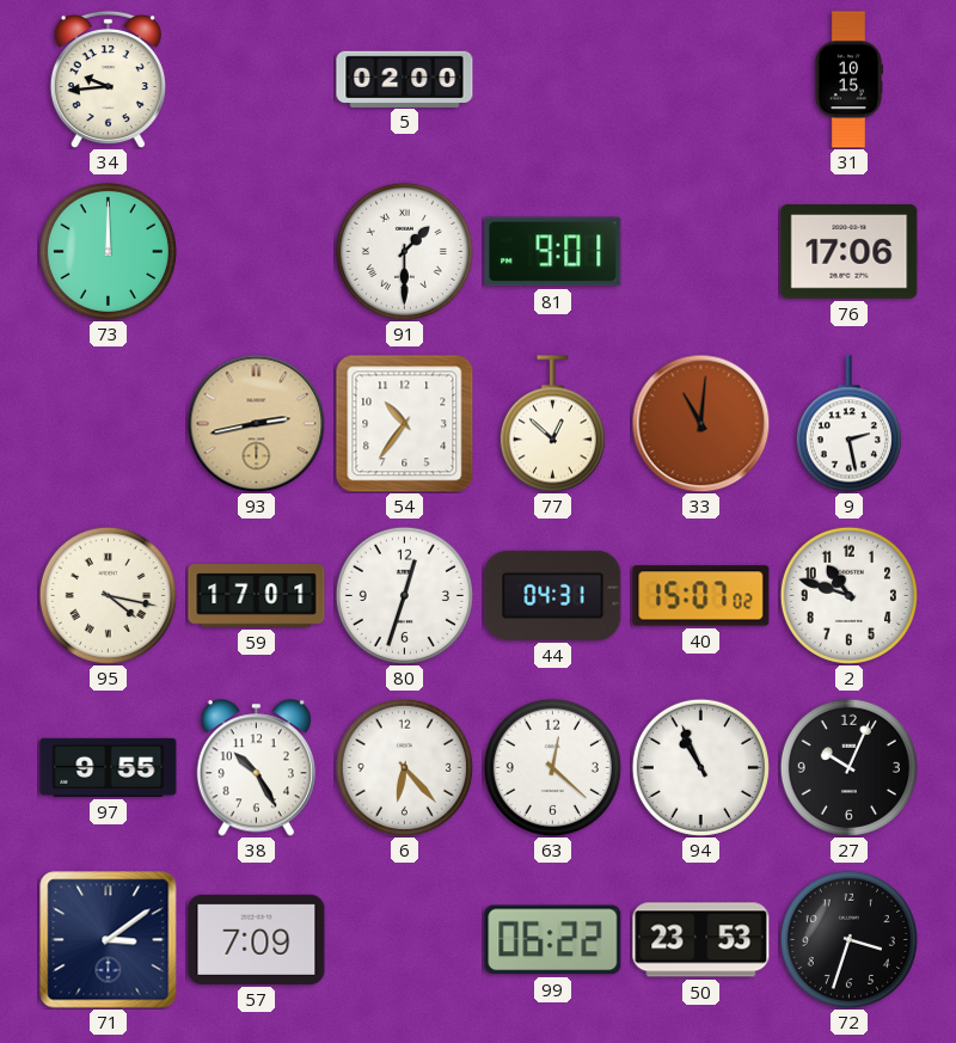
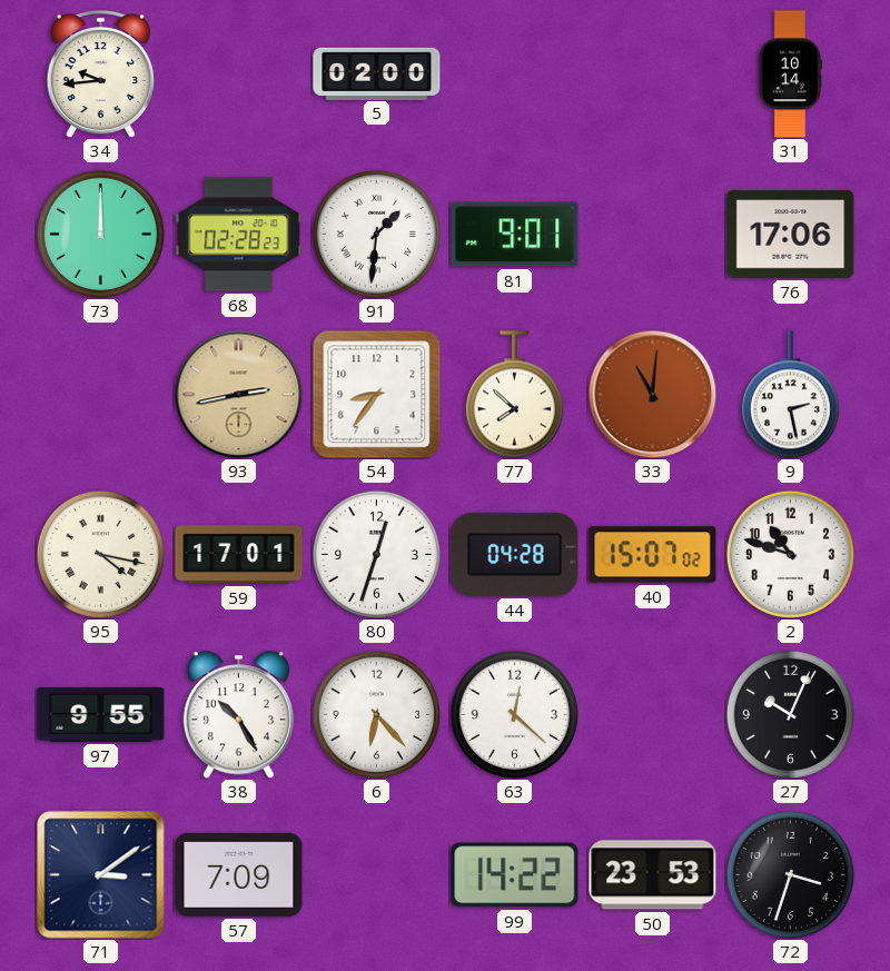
31: 10:15 -> 10:14 (789, 75)
68: none -> 02:28 (239, 235)
91: 1:30 -> 1:31 (376, 234)
54: 10:36 -> 8:36 (376, 394)
77: 12:52 -> 7:52 (514, 395)
44: 04:31 -> 04:28 (515, 554)
94: 10:56 -> none (700, 767)
99: 06:22 -> 14:22 (515, 875)
